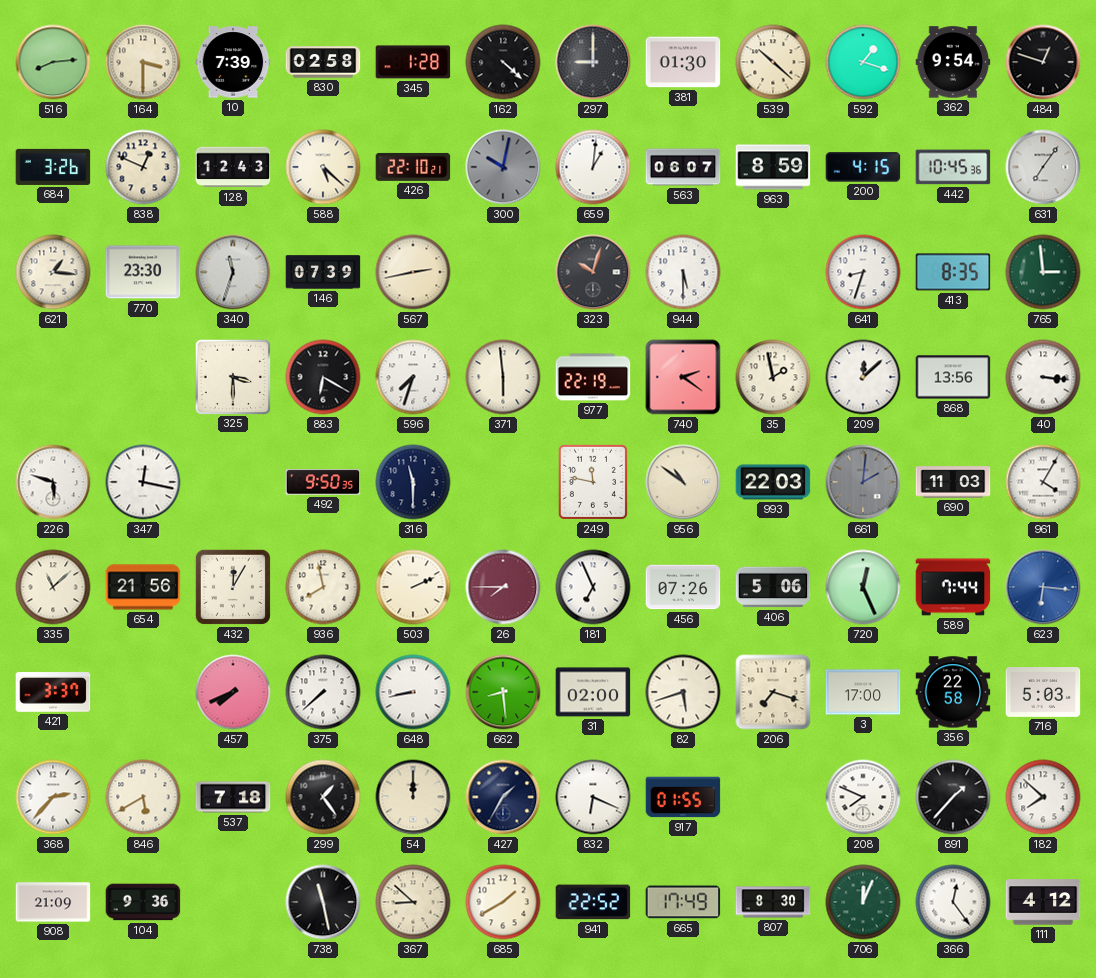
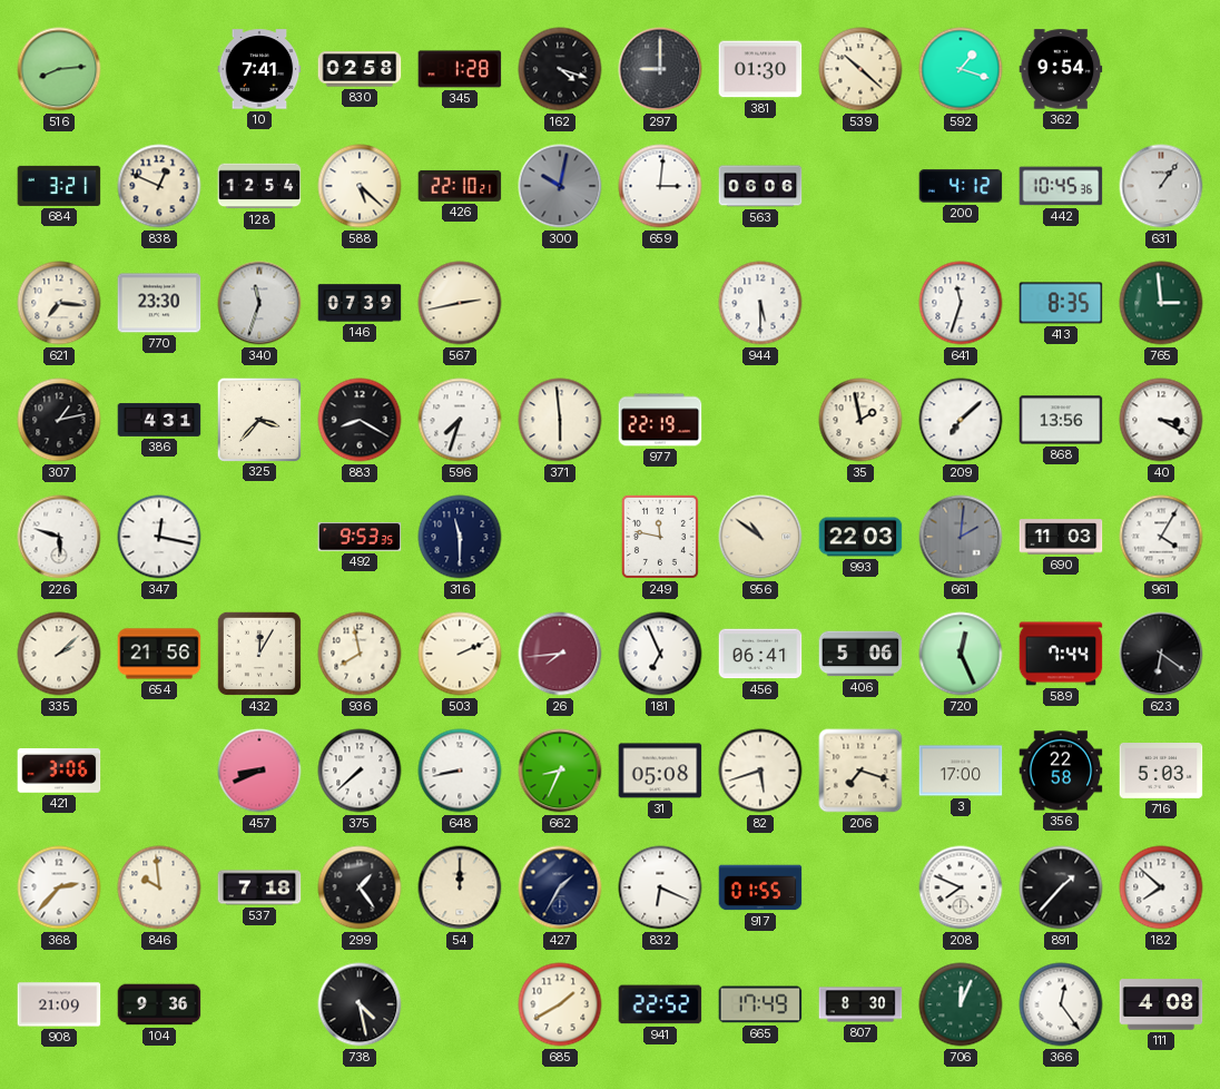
164: 3:30 -> none (143, 62)
10: 7:39 -> 7:41 (259, 69)
162: 4:22 -> 4:18 (560, 69)
484: 12:48 -> none (1043, 62)
684: 3:26 -> 3:21 (59, 186)
128: 12:43 -> 12:54 (259, 186)
659: 1:01 -> 3:01 (660, 186)
563: 06:07 -> 06:06 (760, 186)
963: 8:59 -> none (773, 167)
200: 4:15 -> 4:12 (961, 186)
631: 7:06 -> 1:06 (1161, 186)
621: 1:16 -> 7:16 (59, 303)
323: 10:03 -> none (593, 272)
641: 8:33 -> 11:33 (961, 303)
307: none -> 1:13 (59, 420)
386: none -> 4:31 (159, 420)
325: 3:30 -> 3:37 (258, 419)
883: 6:20 -> 8:20 (360, 420)
740: 2:21 -> none (683, 377)
209: 12:08 -> 7:08 (961, 420)
40: 3:16 -> 3:20 (1161, 420)
492: 9:50 -> 9:53 (360, 537)
335: 11:08 -> 2:08 (59, 654)
26: 7:45 -> 7:44 (560, 654)
456: 07:26 -> 06:41 (760, 654)
623: 6:16 -> 6:21 (1161, 654)
623 dial: blue -> black (1161, 654)
421: 3:37 -> 3:06 (59, 771)
457: 7:41 -> 8:41 (259, 771)
662: 8:29 -> 8:34 (560, 771)
31: 02:00 -> 05:08 (660, 771)
846: 5:40 -> 9:59 (159, 887)
738: 11:28 -> 4:28 (360, 1004)
367: 8:52 -> none (413, 902)
111: 4:12 -> 4:08 (1161, 1004)
